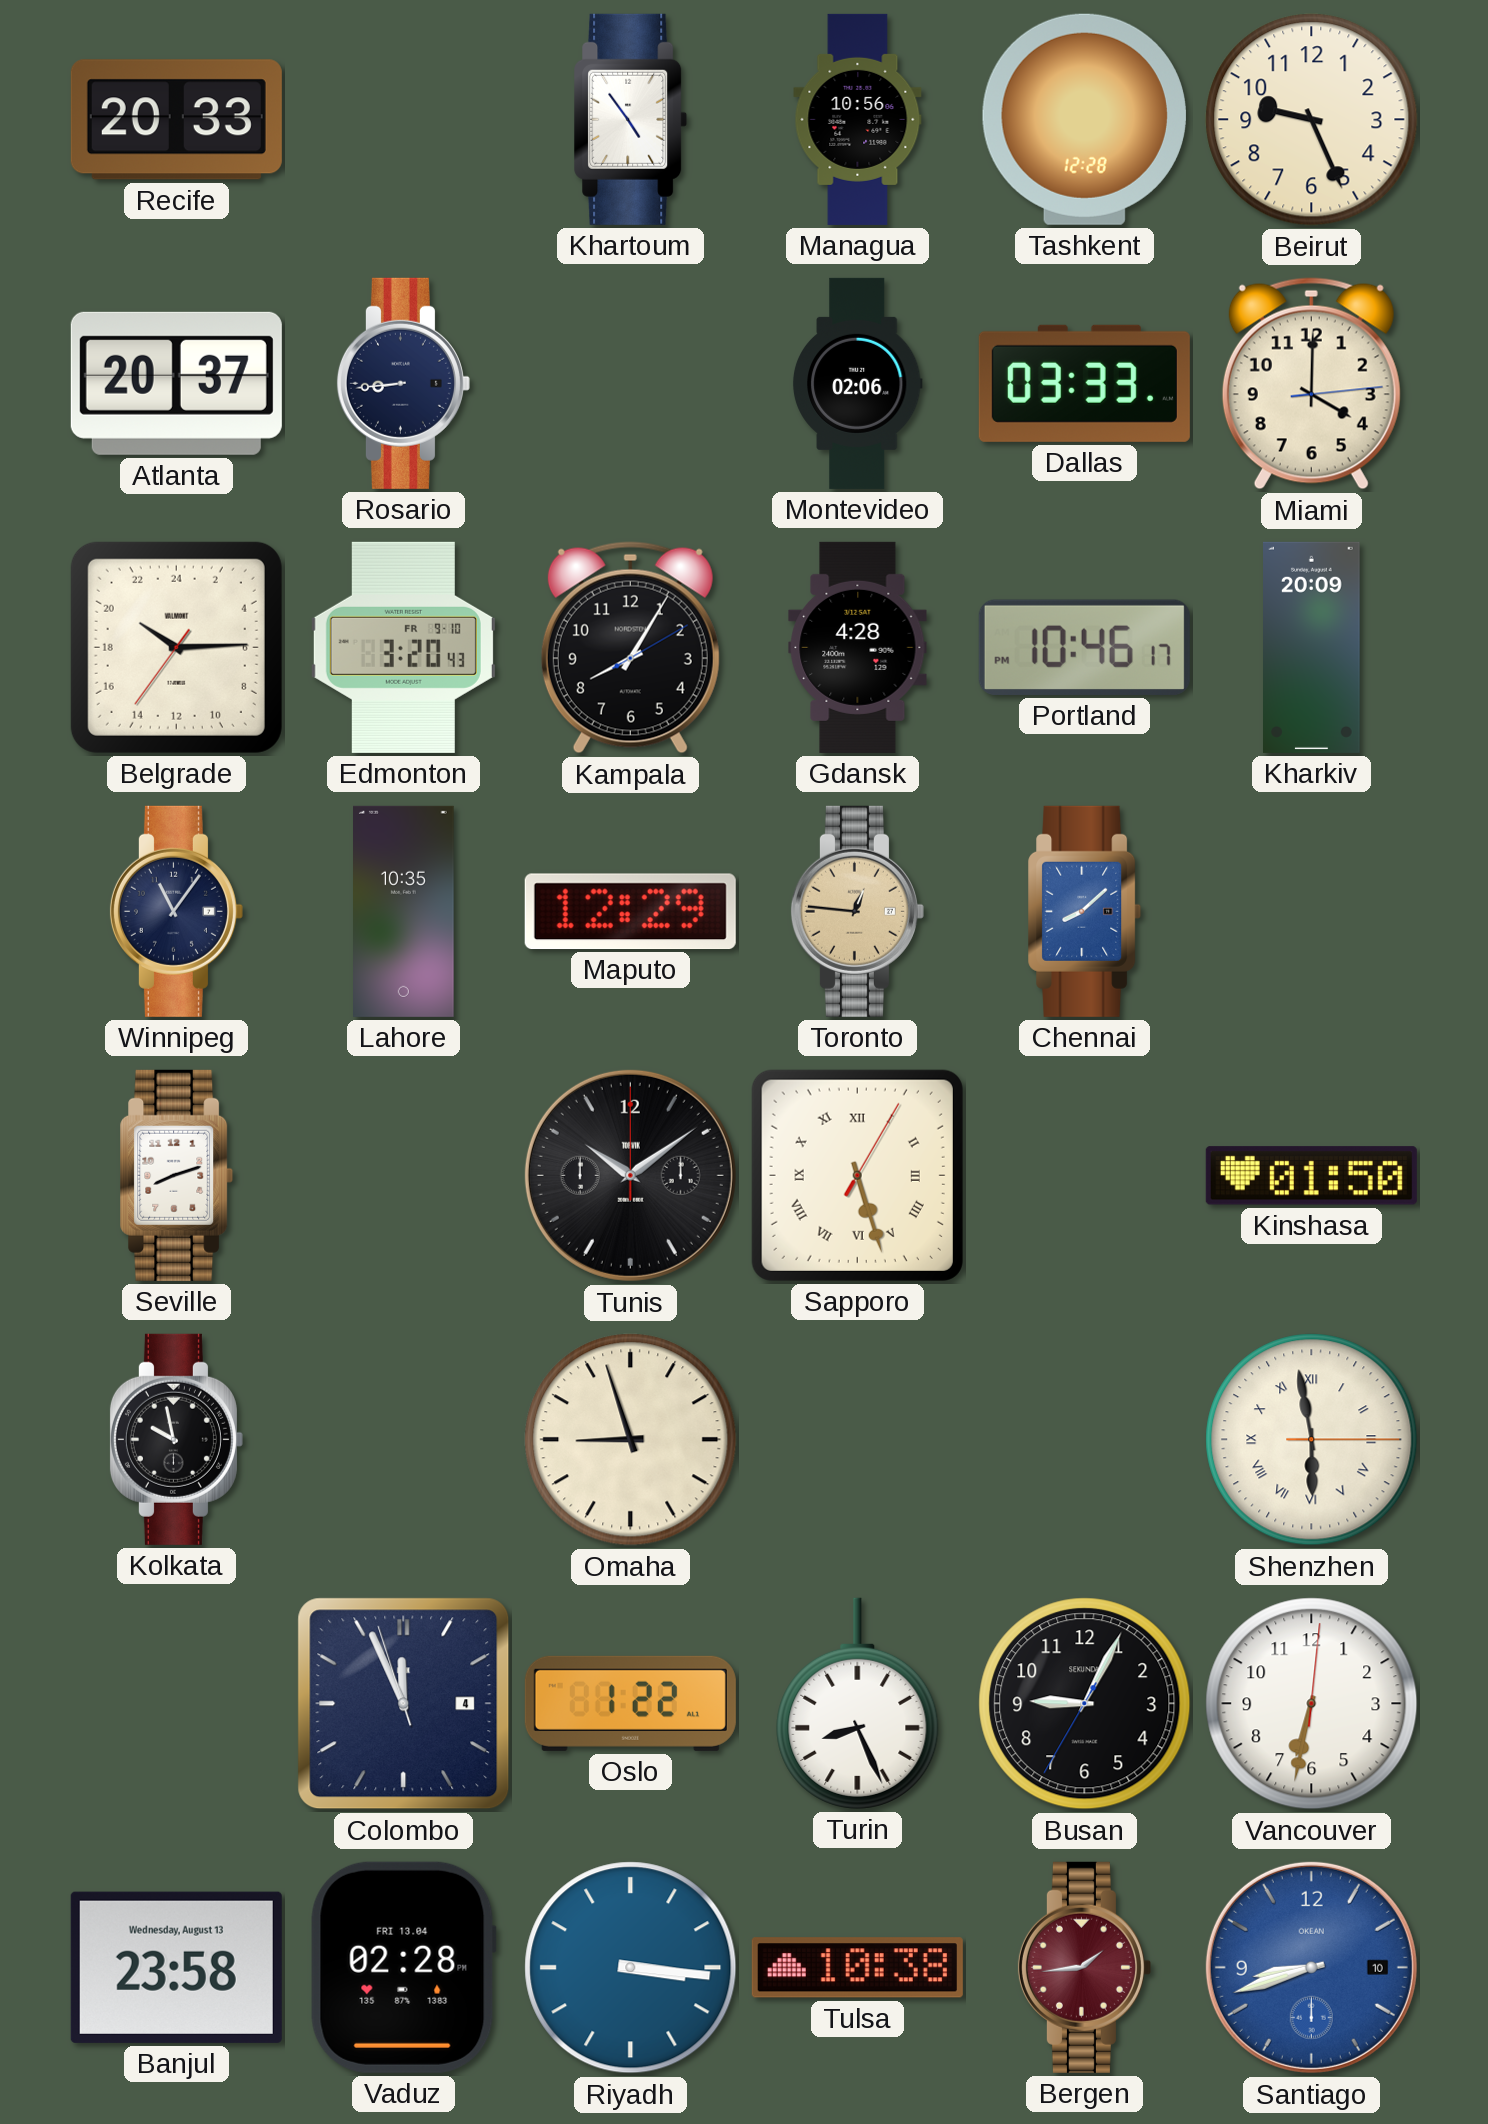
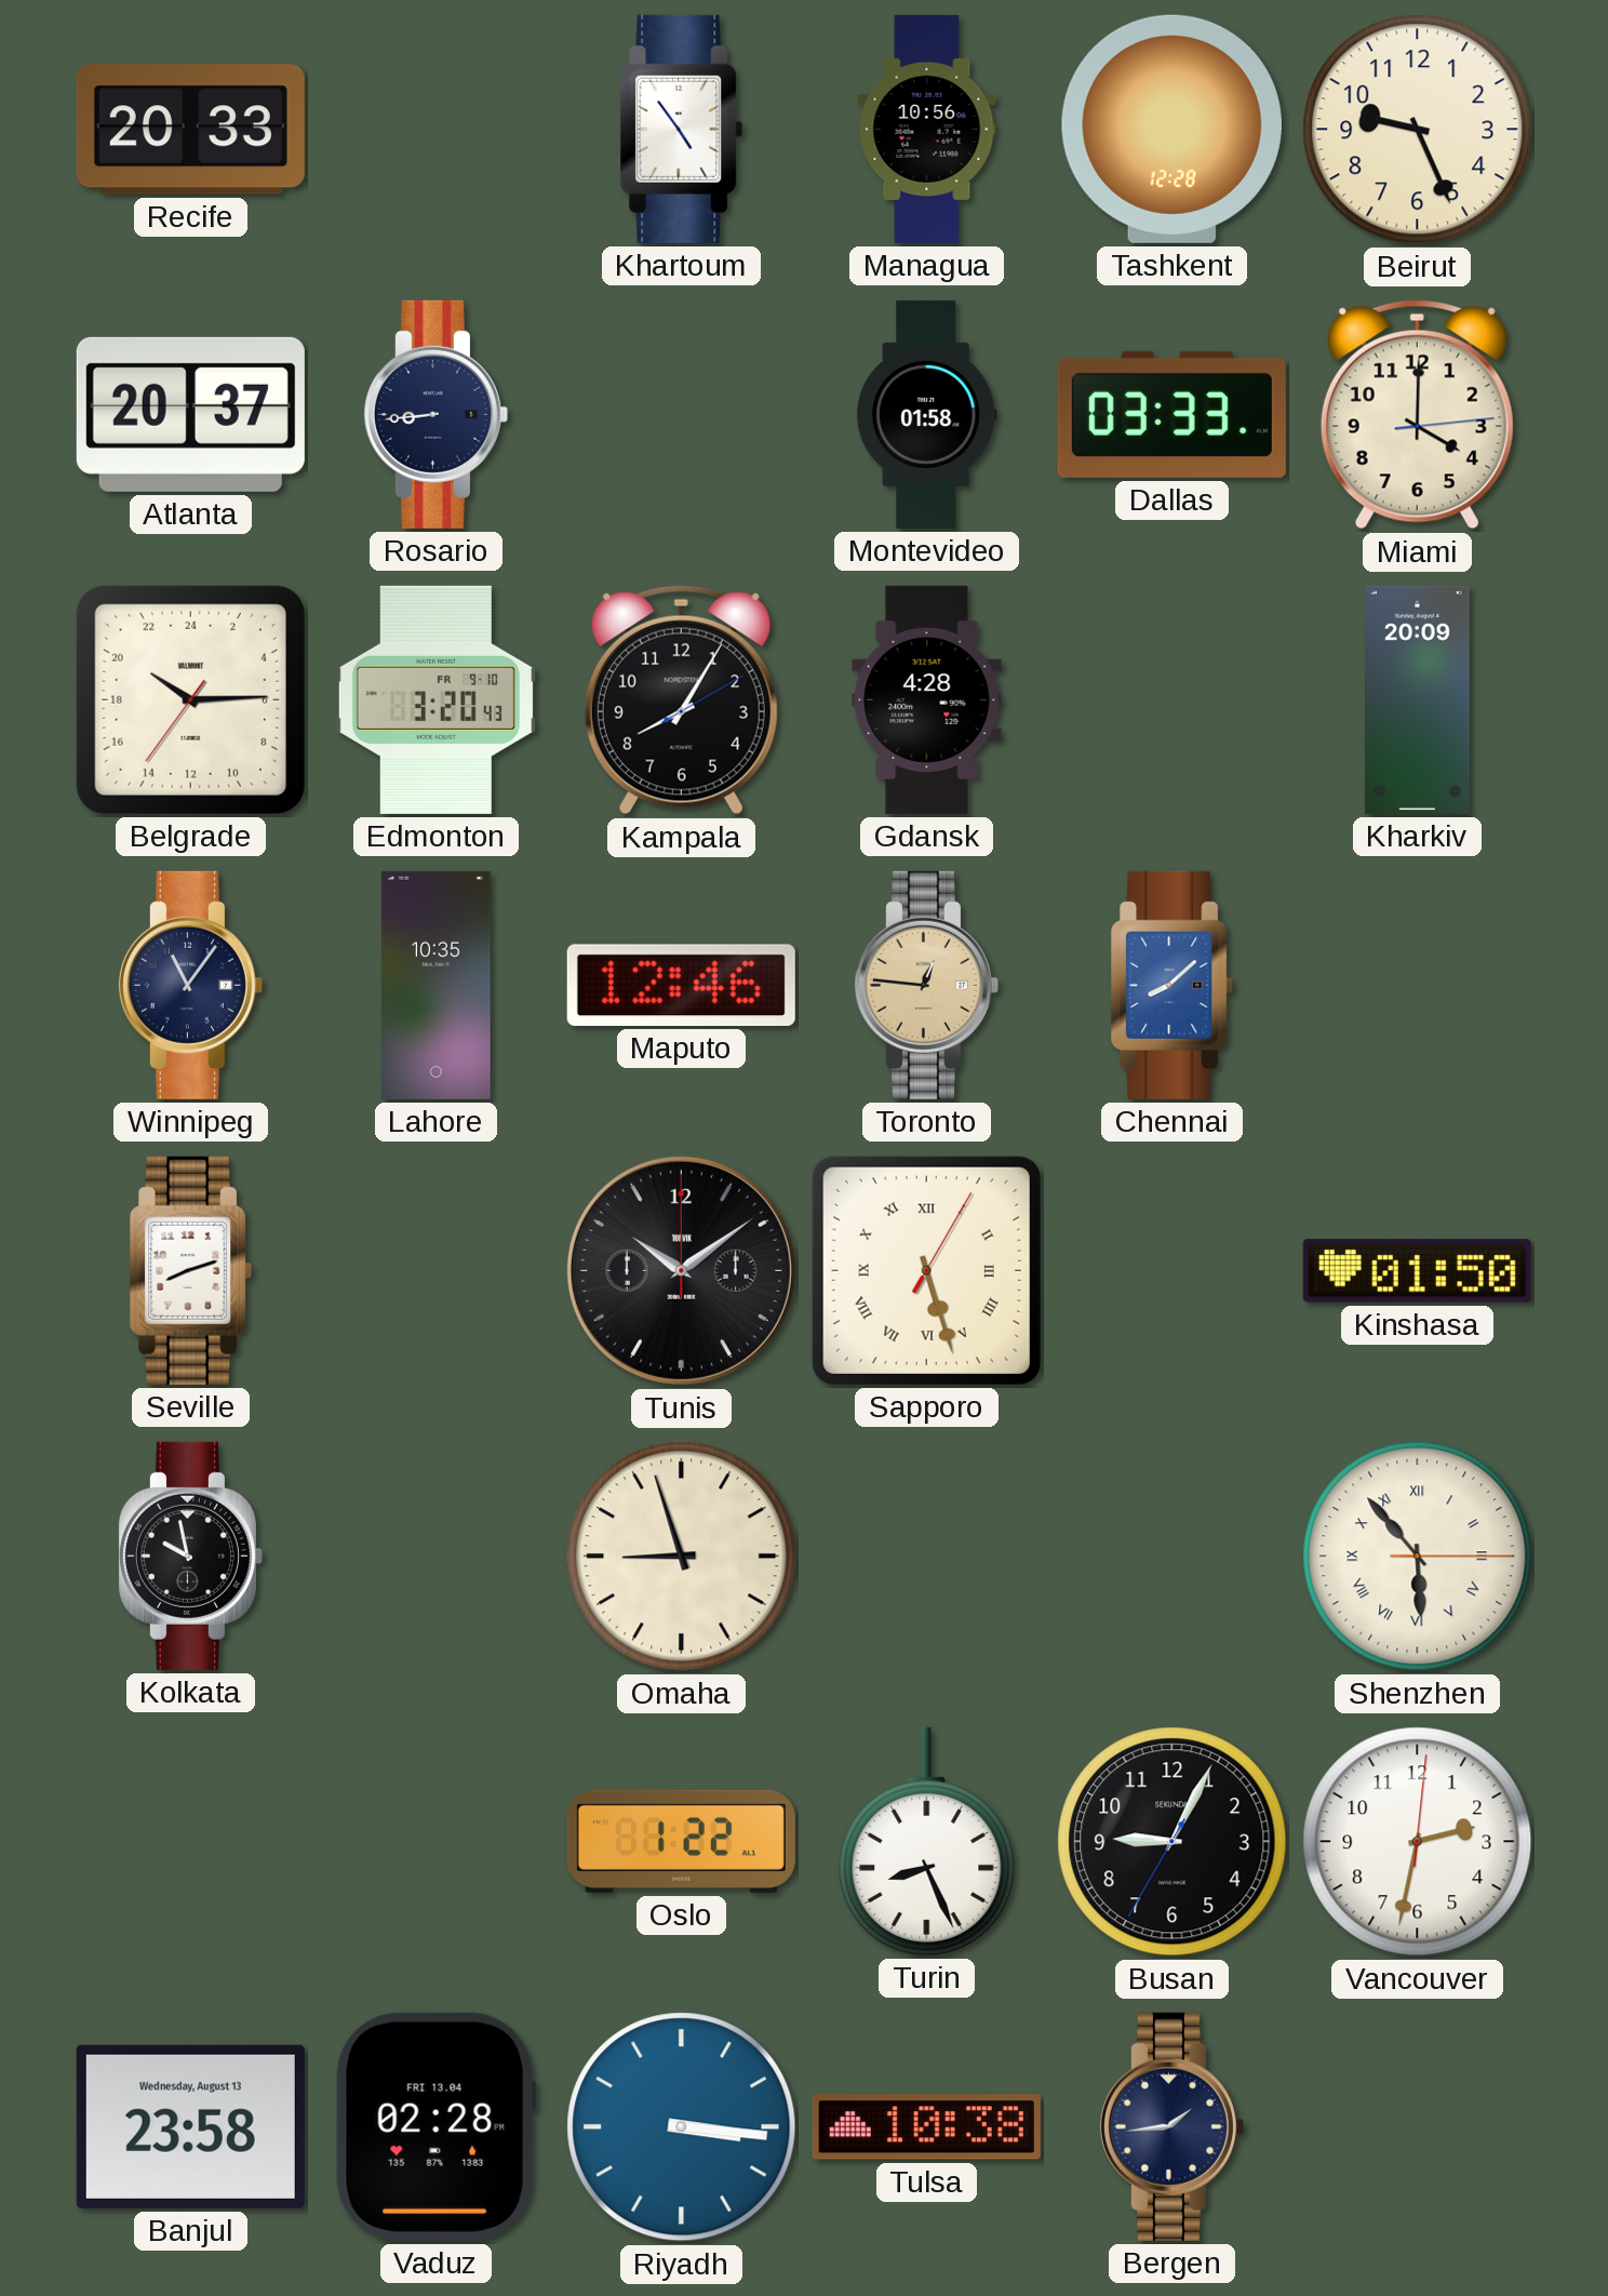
Montevideo: 02:06 -> 01:58 (926, 414)
Portland: 10:46 -> none (1084, 647)
Maputo: 12:29 -> 12:46 (681, 985)
Shenzhen: 5:58 -> 5:53 (1418, 1557)
Colombo: 11:55 -> none (404, 1704)
Vancouver: 6:32 -> 2:32 (1418, 1842)
Bergen dial: burgundy -> navy (1171, 2126)
Santiago: 8:42 -> none (1311, 1967)
